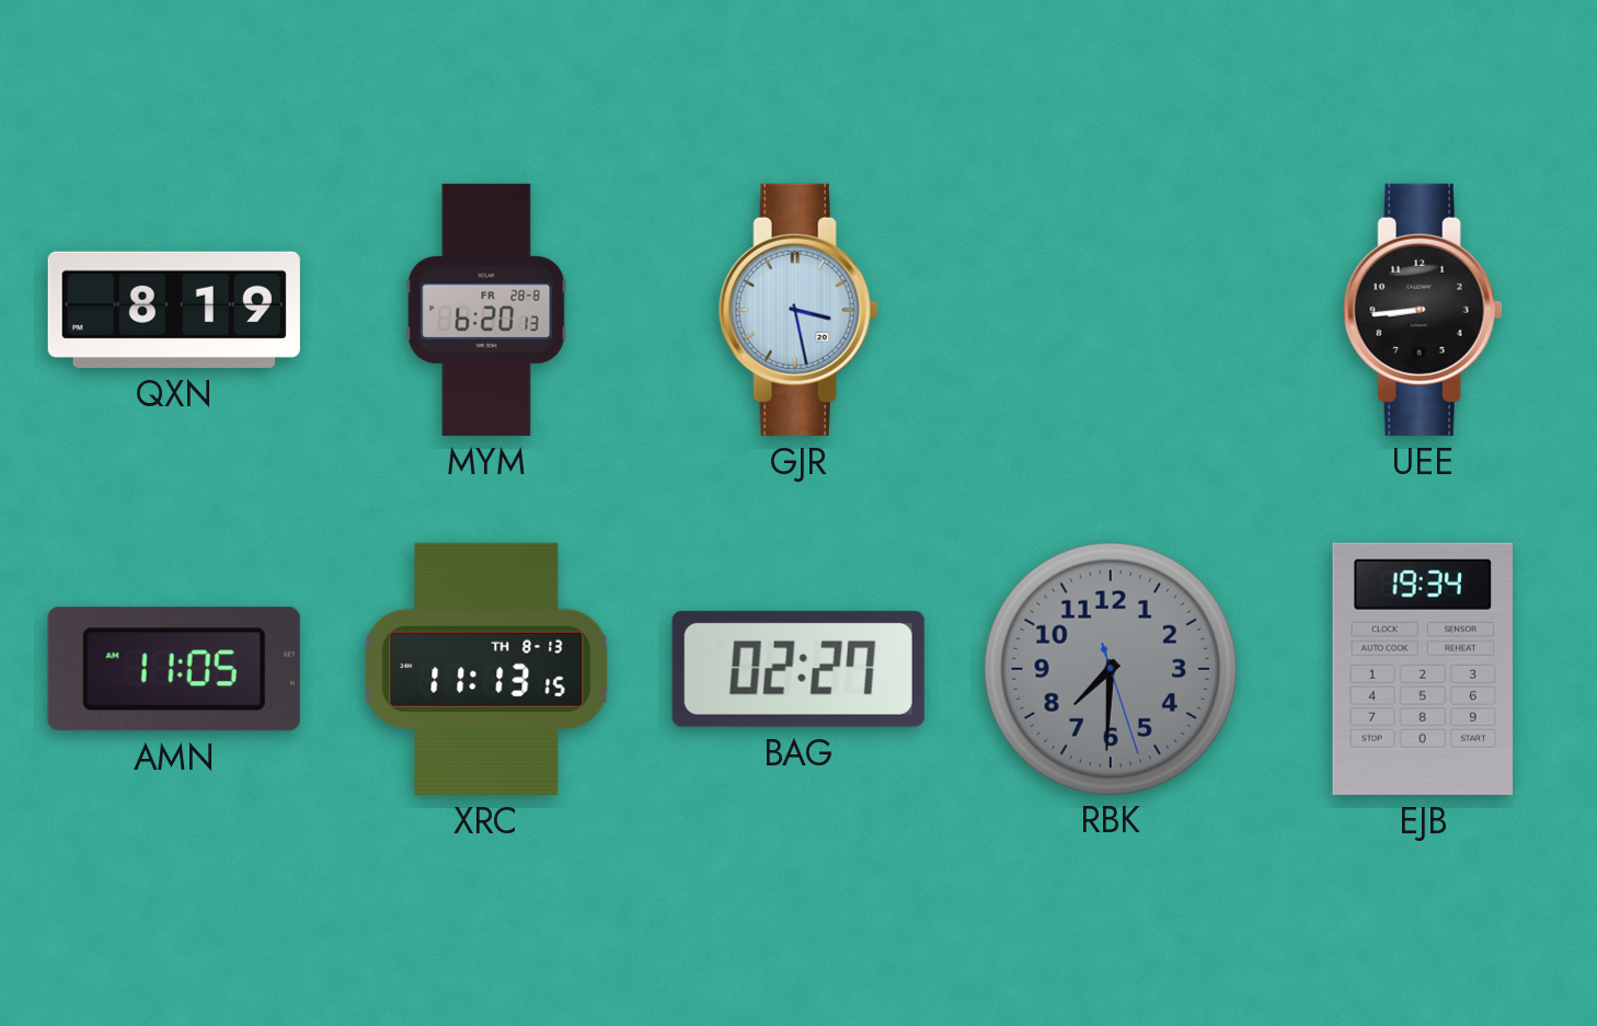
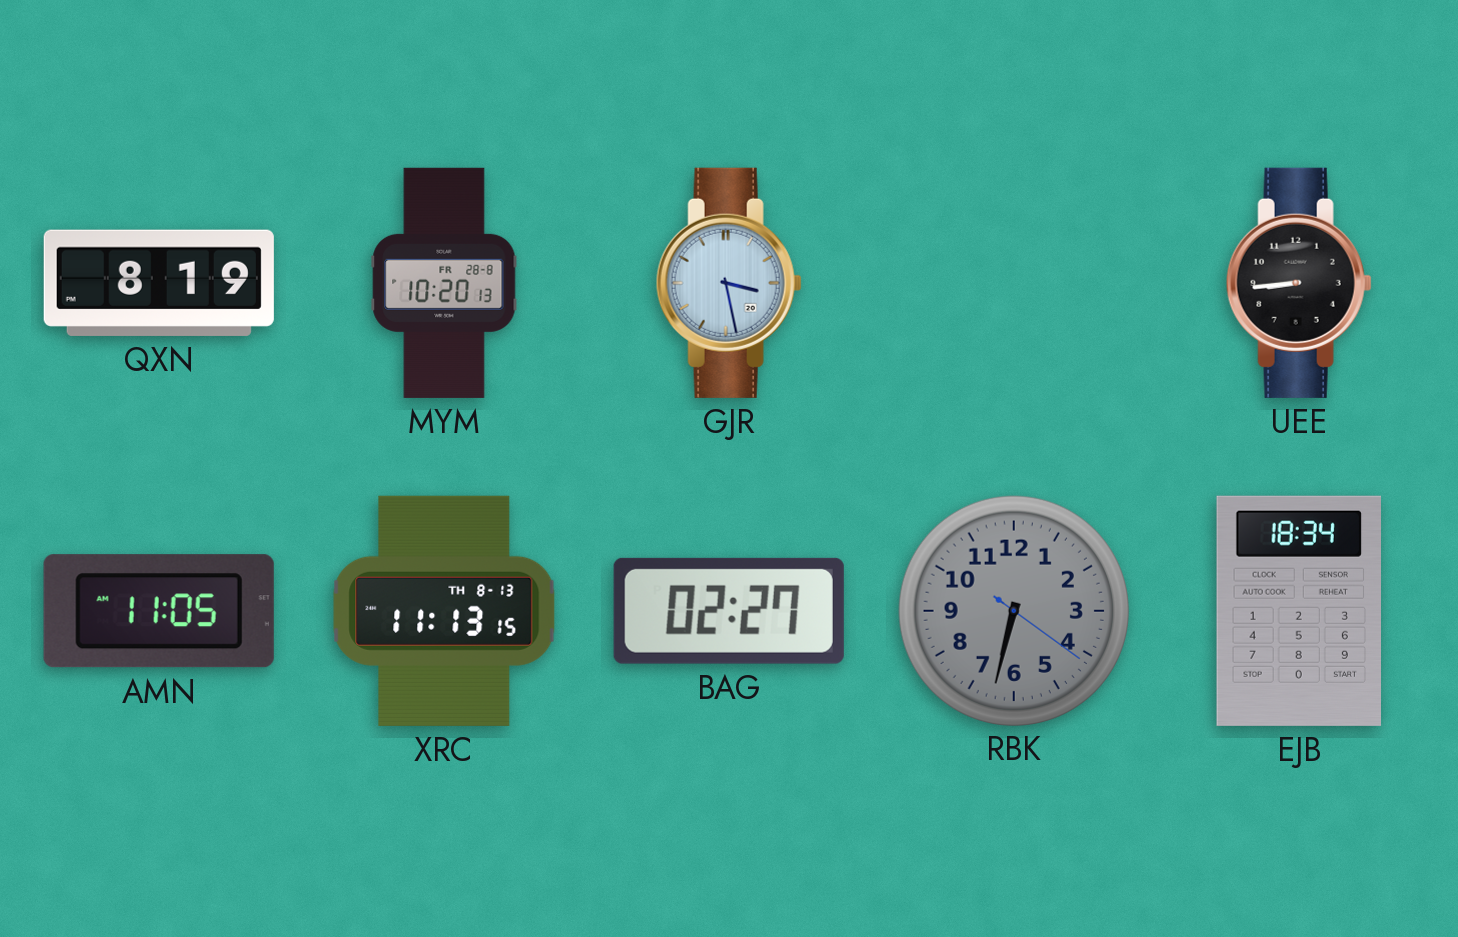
MYM: 6:20 -> 10:20 (444, 283)
RBK: 7:30 -> 6:32 (1013, 610)
EJB: 19:34 -> 18:34 (1298, 611)
